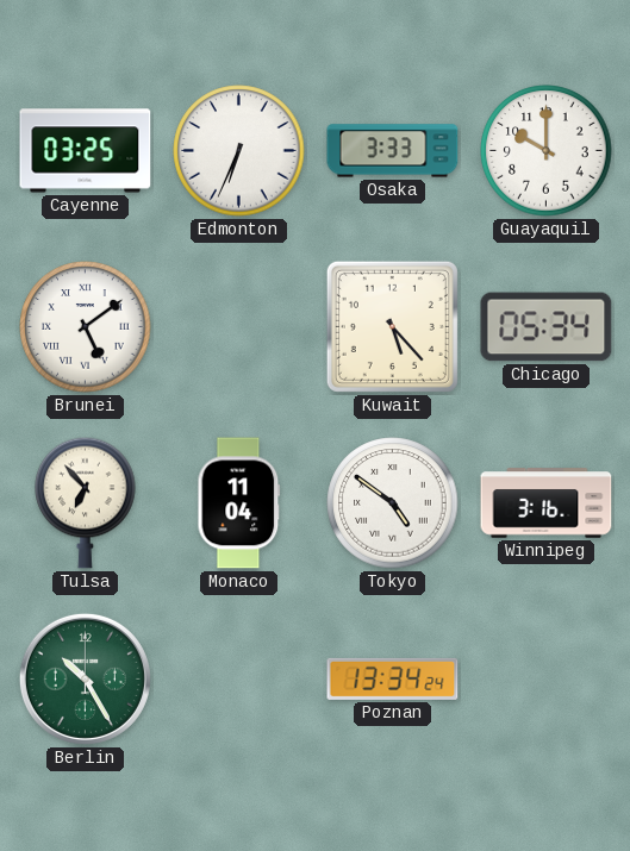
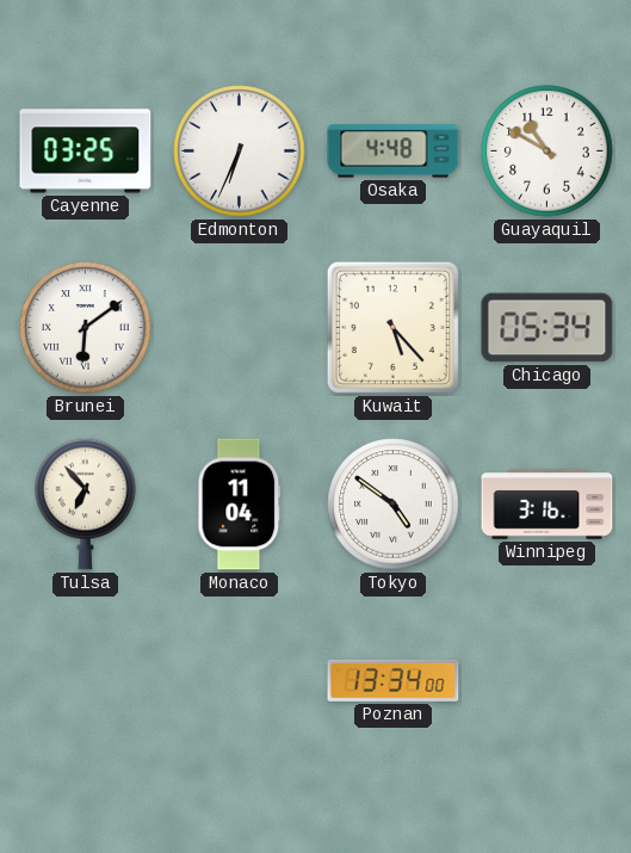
Osaka: 3:33 -> 4:48 (394, 152)
Guayaquil: 10:00 -> 10:50 (548, 152)
Brunei: 5:09 -> 6:09 (86, 328)
Berlin: 10:25 -> none (85, 678)
Poznan: 13:34:24 -> 13:34:00 (394, 680)
